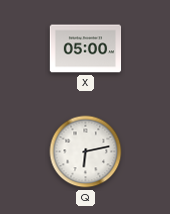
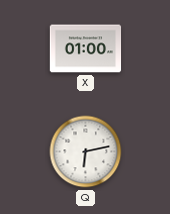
X: 05:00 -> 01:00 (86, 49)
